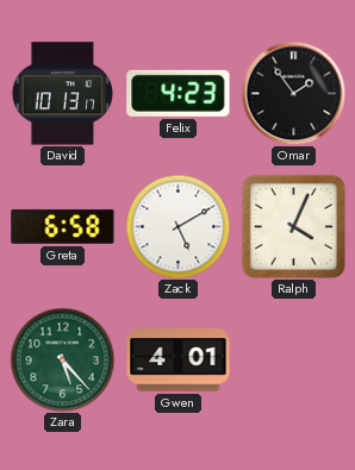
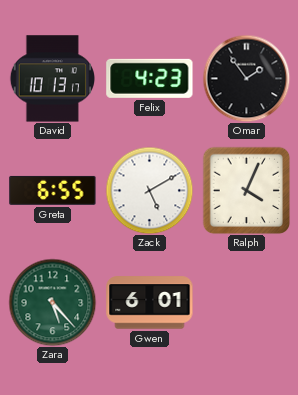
Greta: 6:58 -> 6:55 (53, 190)
Gwen: 4:01 -> 6:01 (150, 303)
